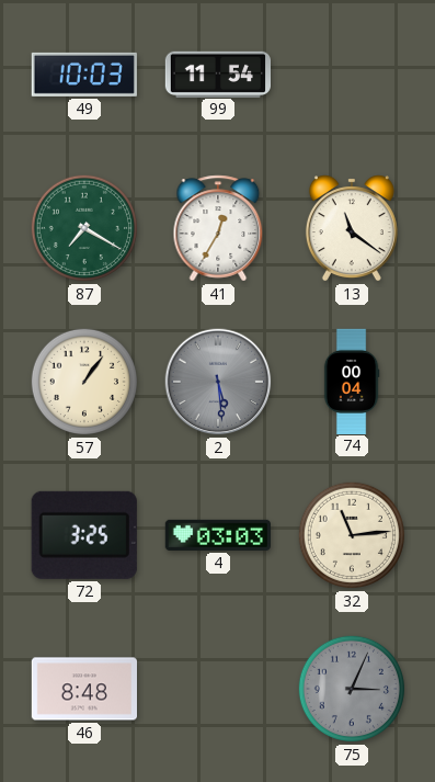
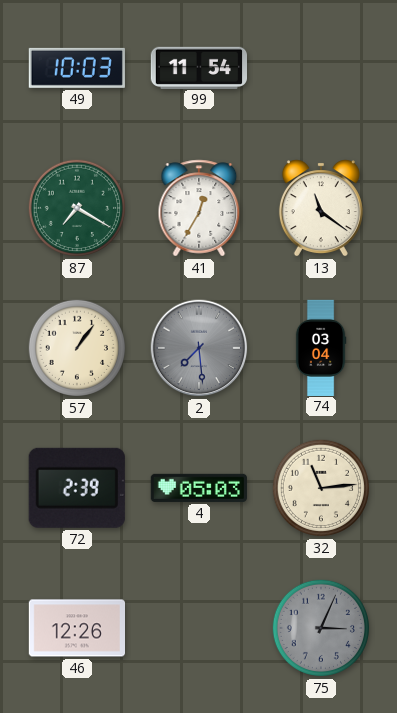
2: 5:29 -> 7:29 (199, 348)
74: 00:04 -> 03:04 (321, 347)
72: 3:25 -> 2:39 (77, 488)
4: 03:03 -> 05:03 (199, 488)
46: 8:48 -> 12:26 (76, 628)
